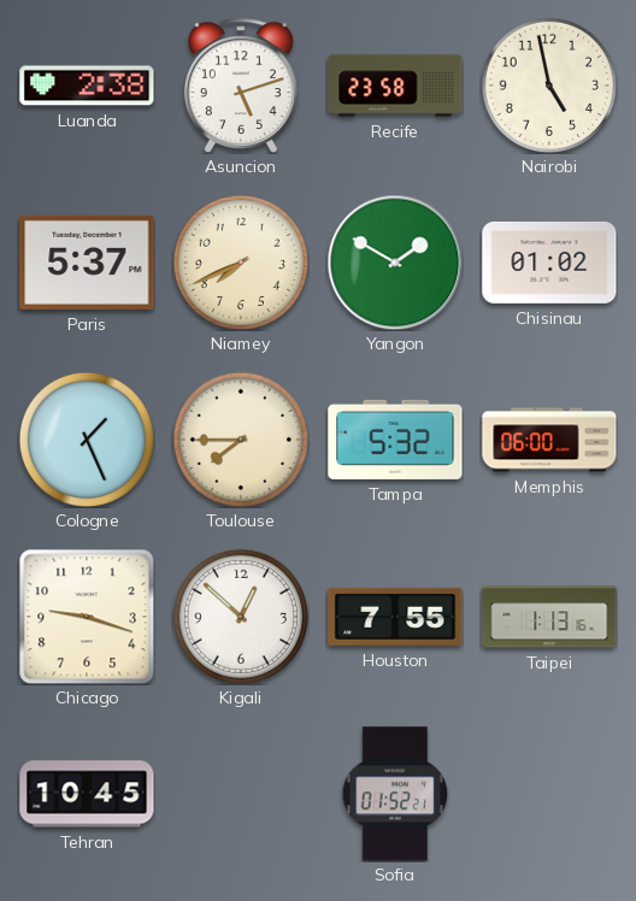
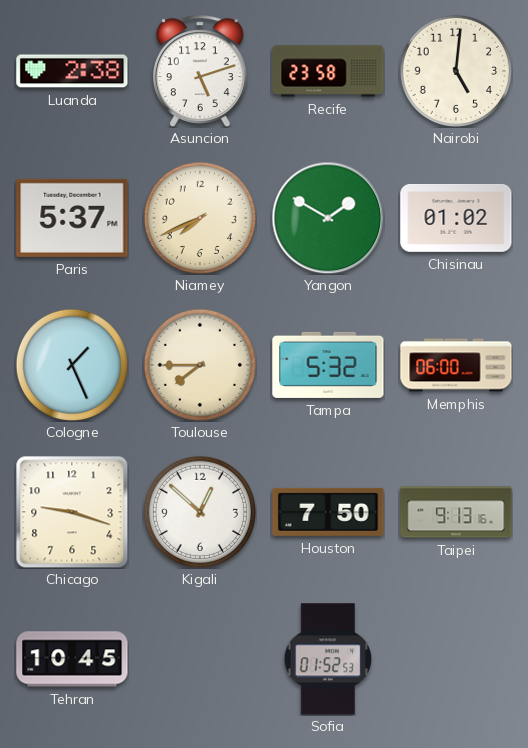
Nairobi: 4:58 -> 5:01 (456, 71)
Houston: 7:55 -> 7:50 (328, 512)
Taipei: 1:13 -> 9:13 (456, 512)
Sofia: 01:52:21 -> 01:52:53 (328, 659)
